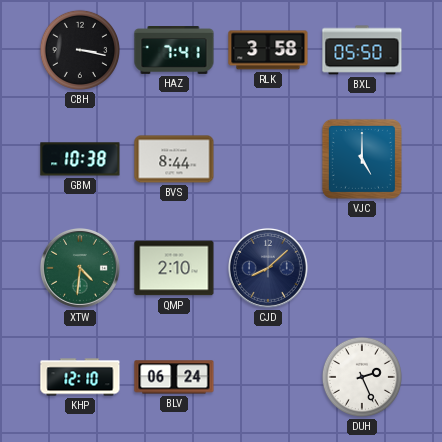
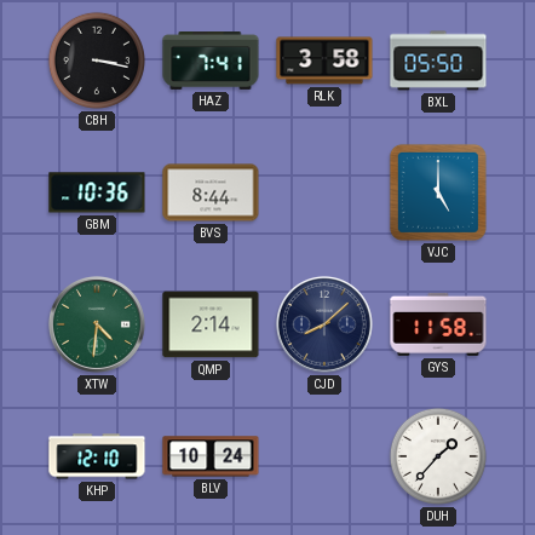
GBM: 10:38 -> 10:36 (97, 192)
QMP: 2:10 -> 2:14 (211, 324)
GYS: none -> 11:58 (438, 324)
BLV: 06:24 -> 10:24 (211, 456)
DUH: 2:26 -> 1:37 (438, 456)
